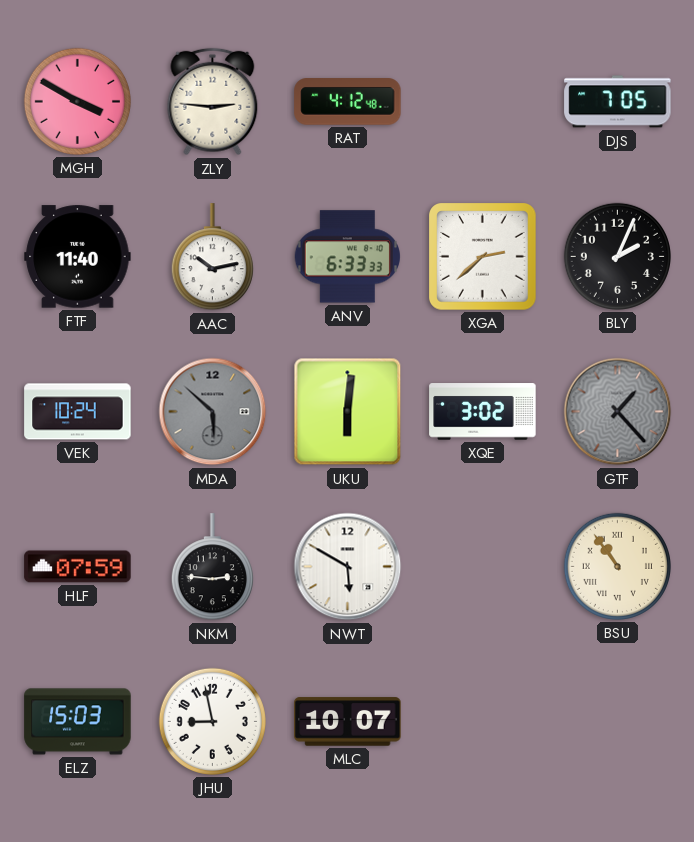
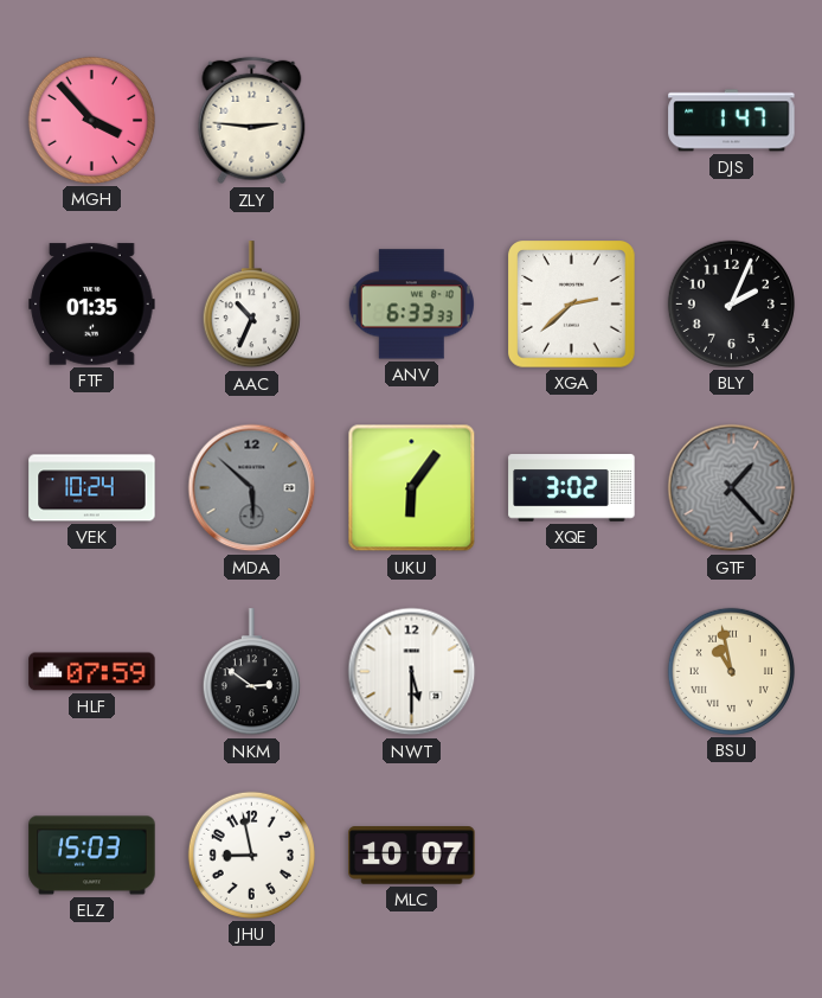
MGH: 3:50 -> 3:53 (91, 120)
RAT: 4:12 -> none (348, 102)
DJS: 7:05 -> 1:47 (732, 121)
FTF: 11:40 -> 01:35 (92, 305)
AAC: 10:13 -> 10:34 (251, 305)
UKU: 6:01 -> 6:06 (412, 488)
NKM: 2:46 -> 2:51 (251, 672)
NWT: 5:50 -> 5:30 (412, 672)
BSU: 10:54 -> 10:58 (731, 671)
